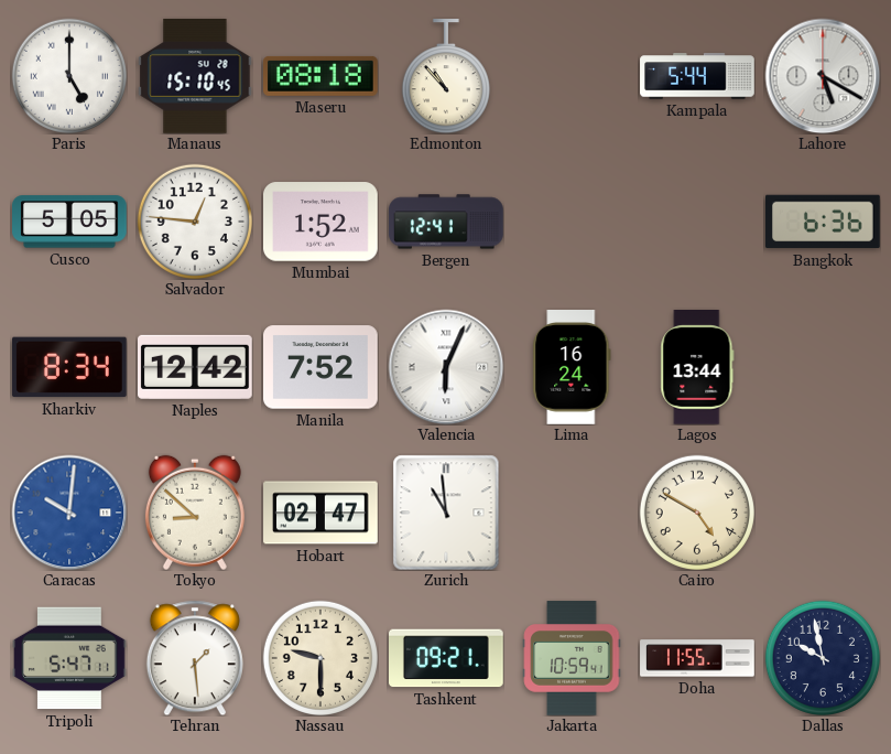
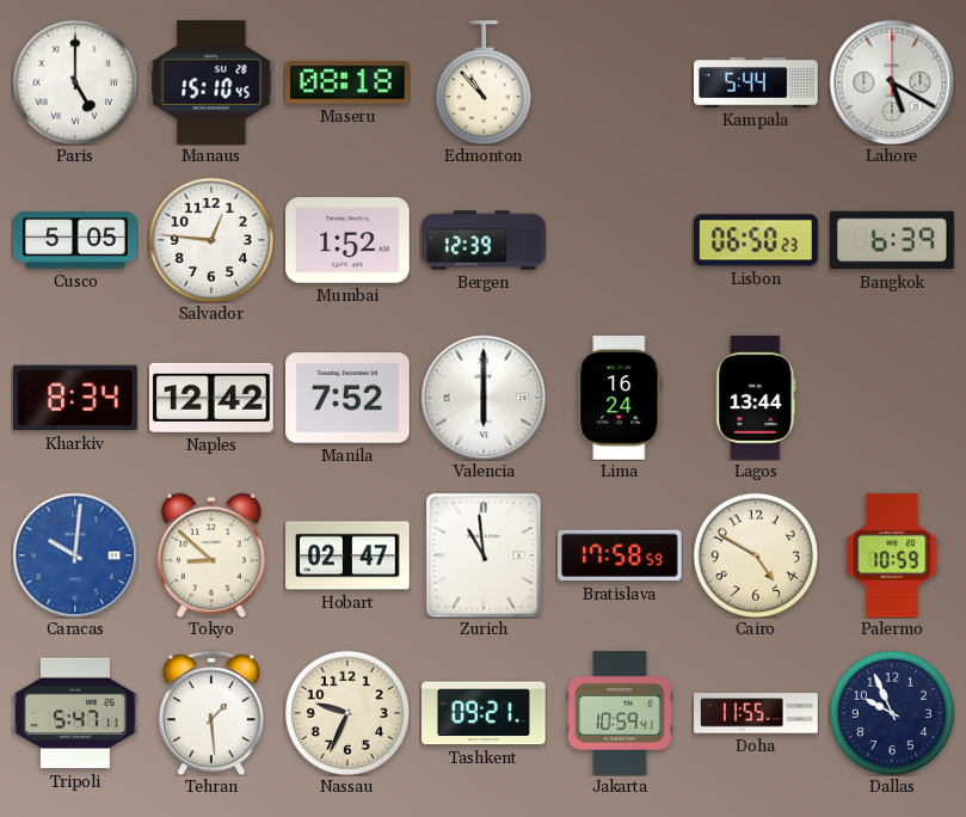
Bergen: 12:41 -> 12:39 (484, 240)
Lisbon: none -> 06:50 (756, 240)
Bangkok: 6:36 -> 6:39 (893, 240)
Valencia: 6:04 -> 6:00 (484, 398)
Bratislava: none -> 17:58 (621, 555)
Palermo: none -> 10:59 (892, 555)
Nassau: 9:30 -> 9:34 (346, 712)
Dallas: 9:58 -> 9:56 (891, 712)
